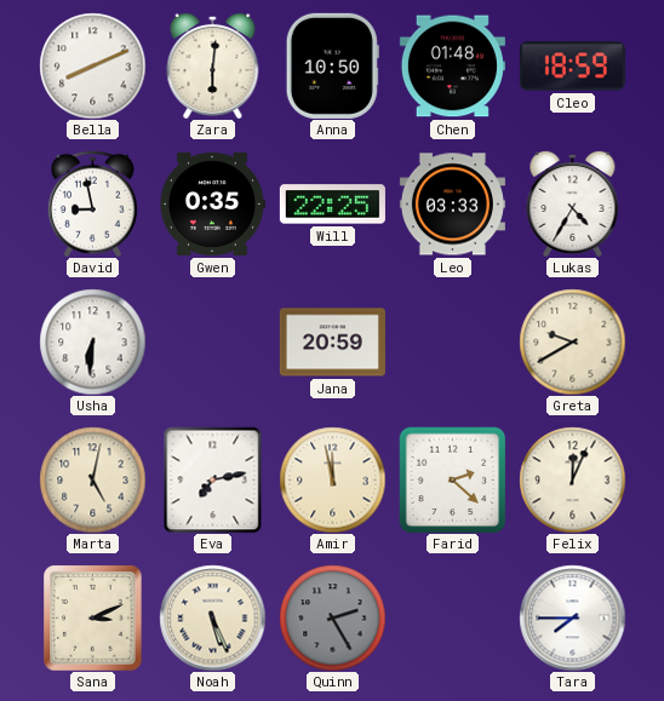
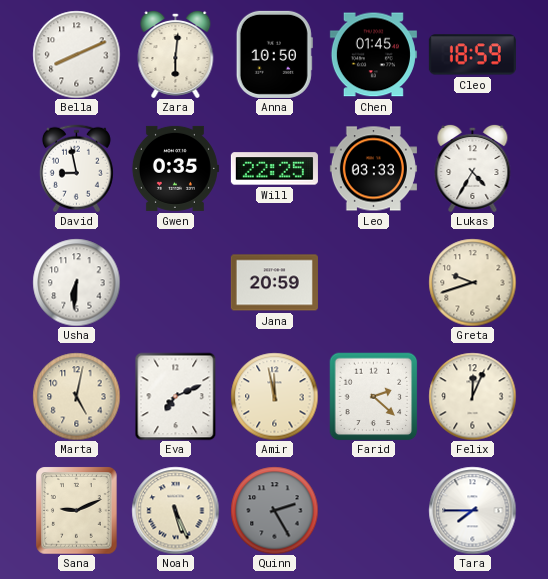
Chen: 01:48 -> 01:45 (373, 55)
Greta: 9:40 -> 9:42 (472, 282)
Eva: 7:13 -> 7:11 (176, 396)
Sana: 3:11 -> 9:11 (77, 510)
